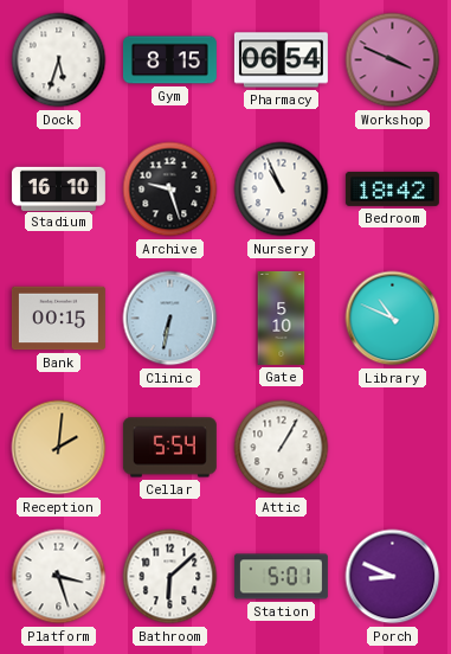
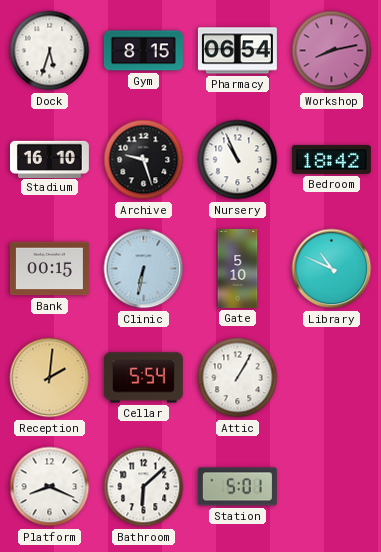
Workshop: 3:49 -> 8:13 (332, 51)
Platform: 3:27 -> 8:19 (50, 487)
Porch: 8:49 -> none (393, 577)
